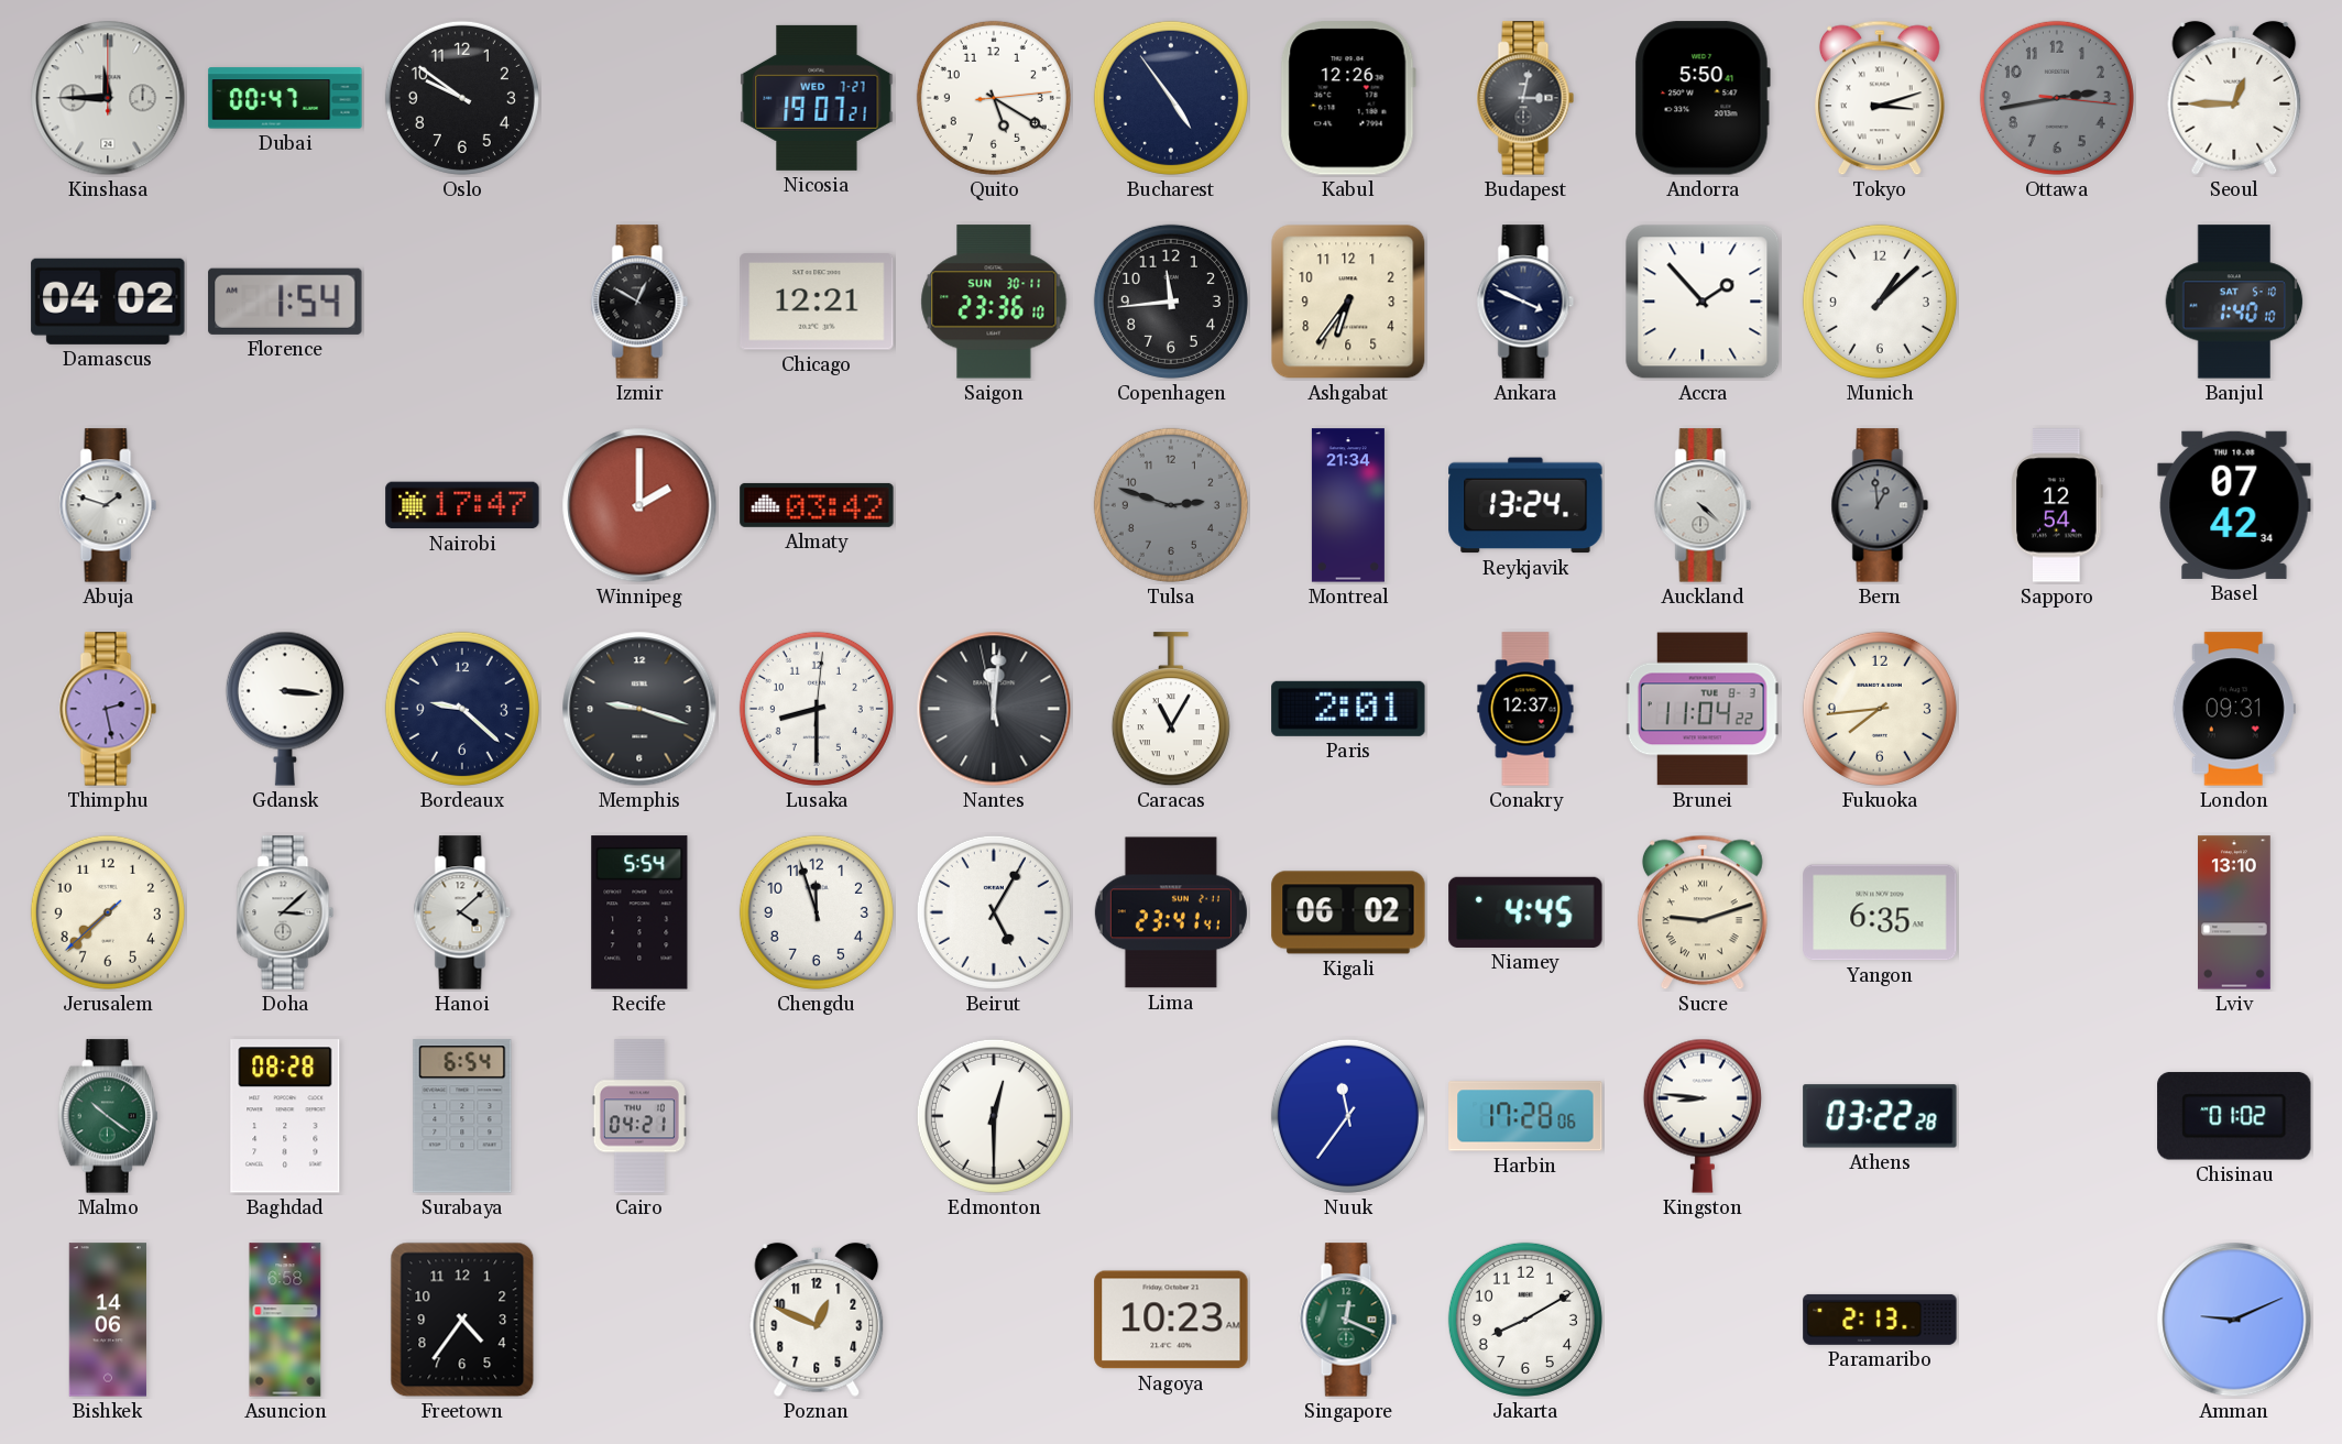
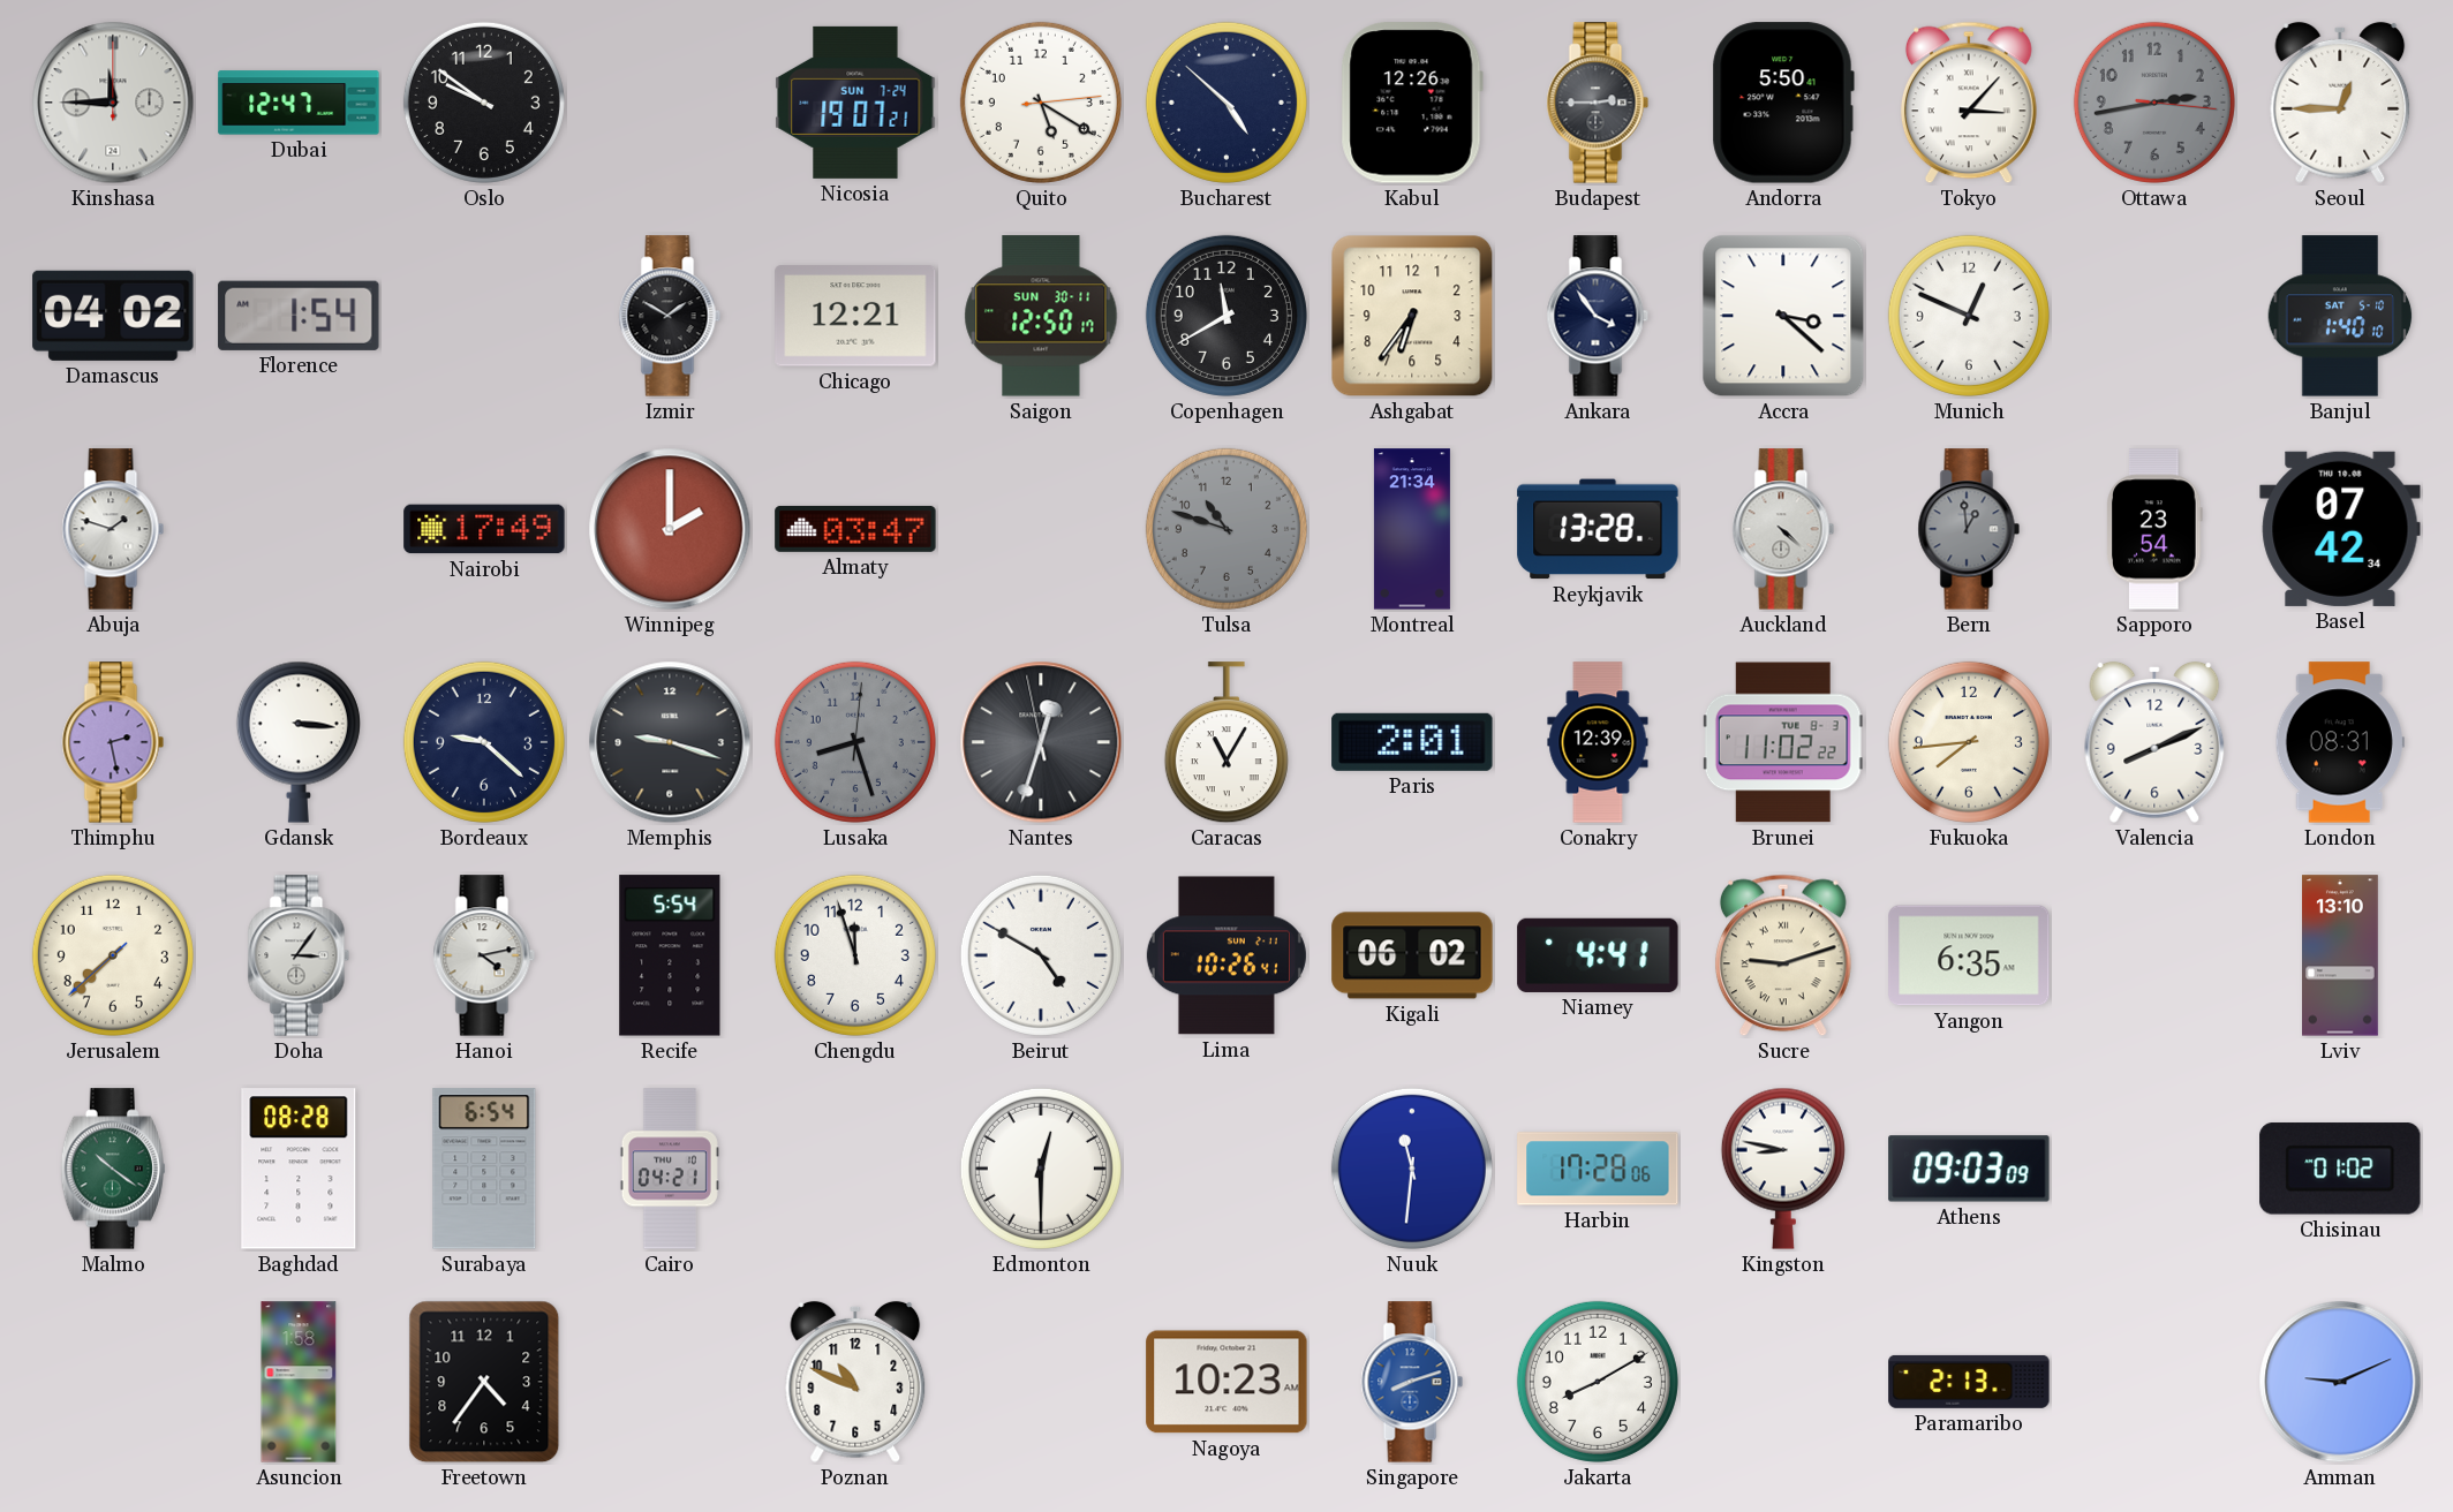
Dubai: 00:47 -> 12:47 (299, 103)
Nicosia date: WED 7-27 -> SUN 7-24 (855, 103)
Bucharest: 4:54 -> 4:52 (1226, 103)
Budapest: 3:02 -> 2:45 (1598, 103)
Tokyo: 3:12 -> 3:07 (1969, 103)
Izmir: 12:50 -> 1:50 (670, 316)
Saigon: 23:36 -> 12:50 (1041, 316)
Copenhagen: 11:44 -> 11:40 (1226, 316)
Ankara: 3:49 -> 3:54 (1598, 316)
Accra: 1:53 -> 3:22 (1783, 316)
Munich: 1:08 -> 12:49 (1969, 316)
Nairobi: 17:47 -> 17:49 (484, 529)
Almaty: 03:42 -> 03:47 (855, 529)
Tulsa: 2:48 -> 10:48 (1226, 529)
Reykjavik: 13:24 -> 13:28 (1598, 529)
Sapporo: 12:54 -> 23:54 (2154, 529)
Lusaka: 8:30 -> 8:27 (855, 742)
Lusaka dial: white -> grey (855, 742)
Nantes: 12:00 -> 12:32 (1041, 742)
Conakry: 12:37 -> 12:39 (1598, 742)
Brunei: 11:04 -> 11:02 (1783, 742)
Valencia: none -> 8:11 (2154, 742)
London: 09:31 -> 08:31 (2340, 742)
Doha: 3:08 -> 3:06 (299, 955)
Hanoi: 4:08 -> 4:13 (484, 955)
Beirut: 5:05 -> 4:50 (1041, 955)
Lima: 23:41 -> 10:26 (1226, 955)
Niamey: 4:45 -> 4:41 (1598, 955)
Nuuk: 11:36 -> 11:31 (1412, 1169)
Kingston: 8:46 -> 8:47 (1783, 1169)
Athens: 03:22 -> 09:03 (1969, 1169)
Bishkek: 14:06 -> none (108, 1320)
Asuncion: 6:58 -> 1:58 (299, 1382)
Poznan: 12:49 -> 10:49 (855, 1382)
Singapore: 12:19 -> 8:12 (1412, 1382)
Singapore dial: green -> blue (1412, 1382)
